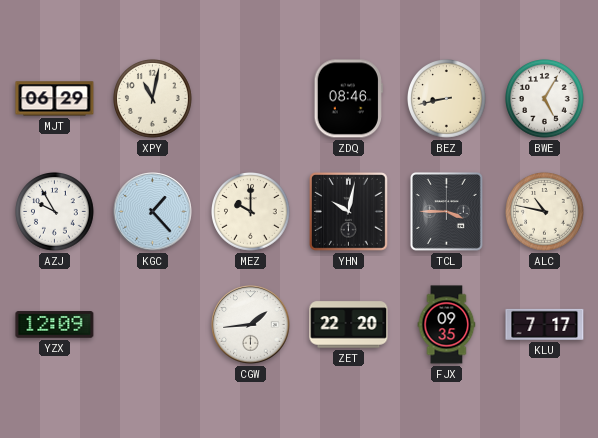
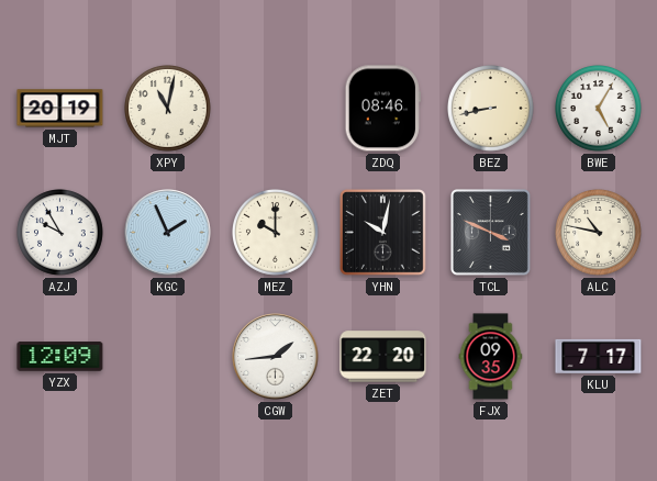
MJT: 06:29 -> 20:19 (60, 109)
KGC: 1:23 -> 1:56 (168, 233)
TCL: 3:45 -> 3:49 (490, 233)
